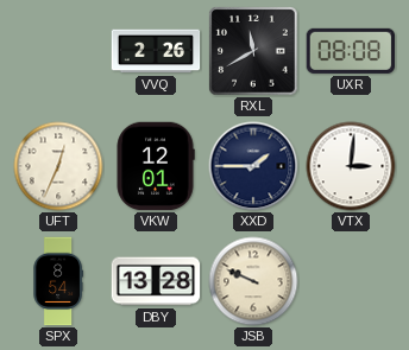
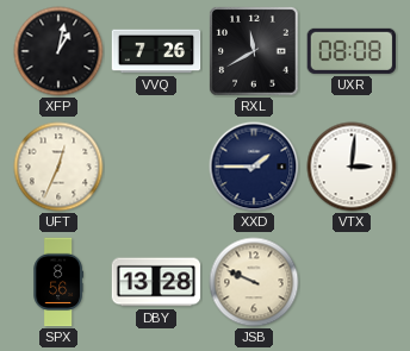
XFP: none -> 1:02 (58, 51)
VVQ: 2:26 -> 7:26 (156, 51)
VKW: 12:01 -> none (156, 166)
SPX: 8:54 -> 8:56 (58, 282)
